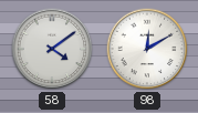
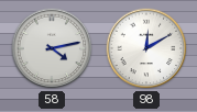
58: 4:09 -> 4:13 (52, 48)
